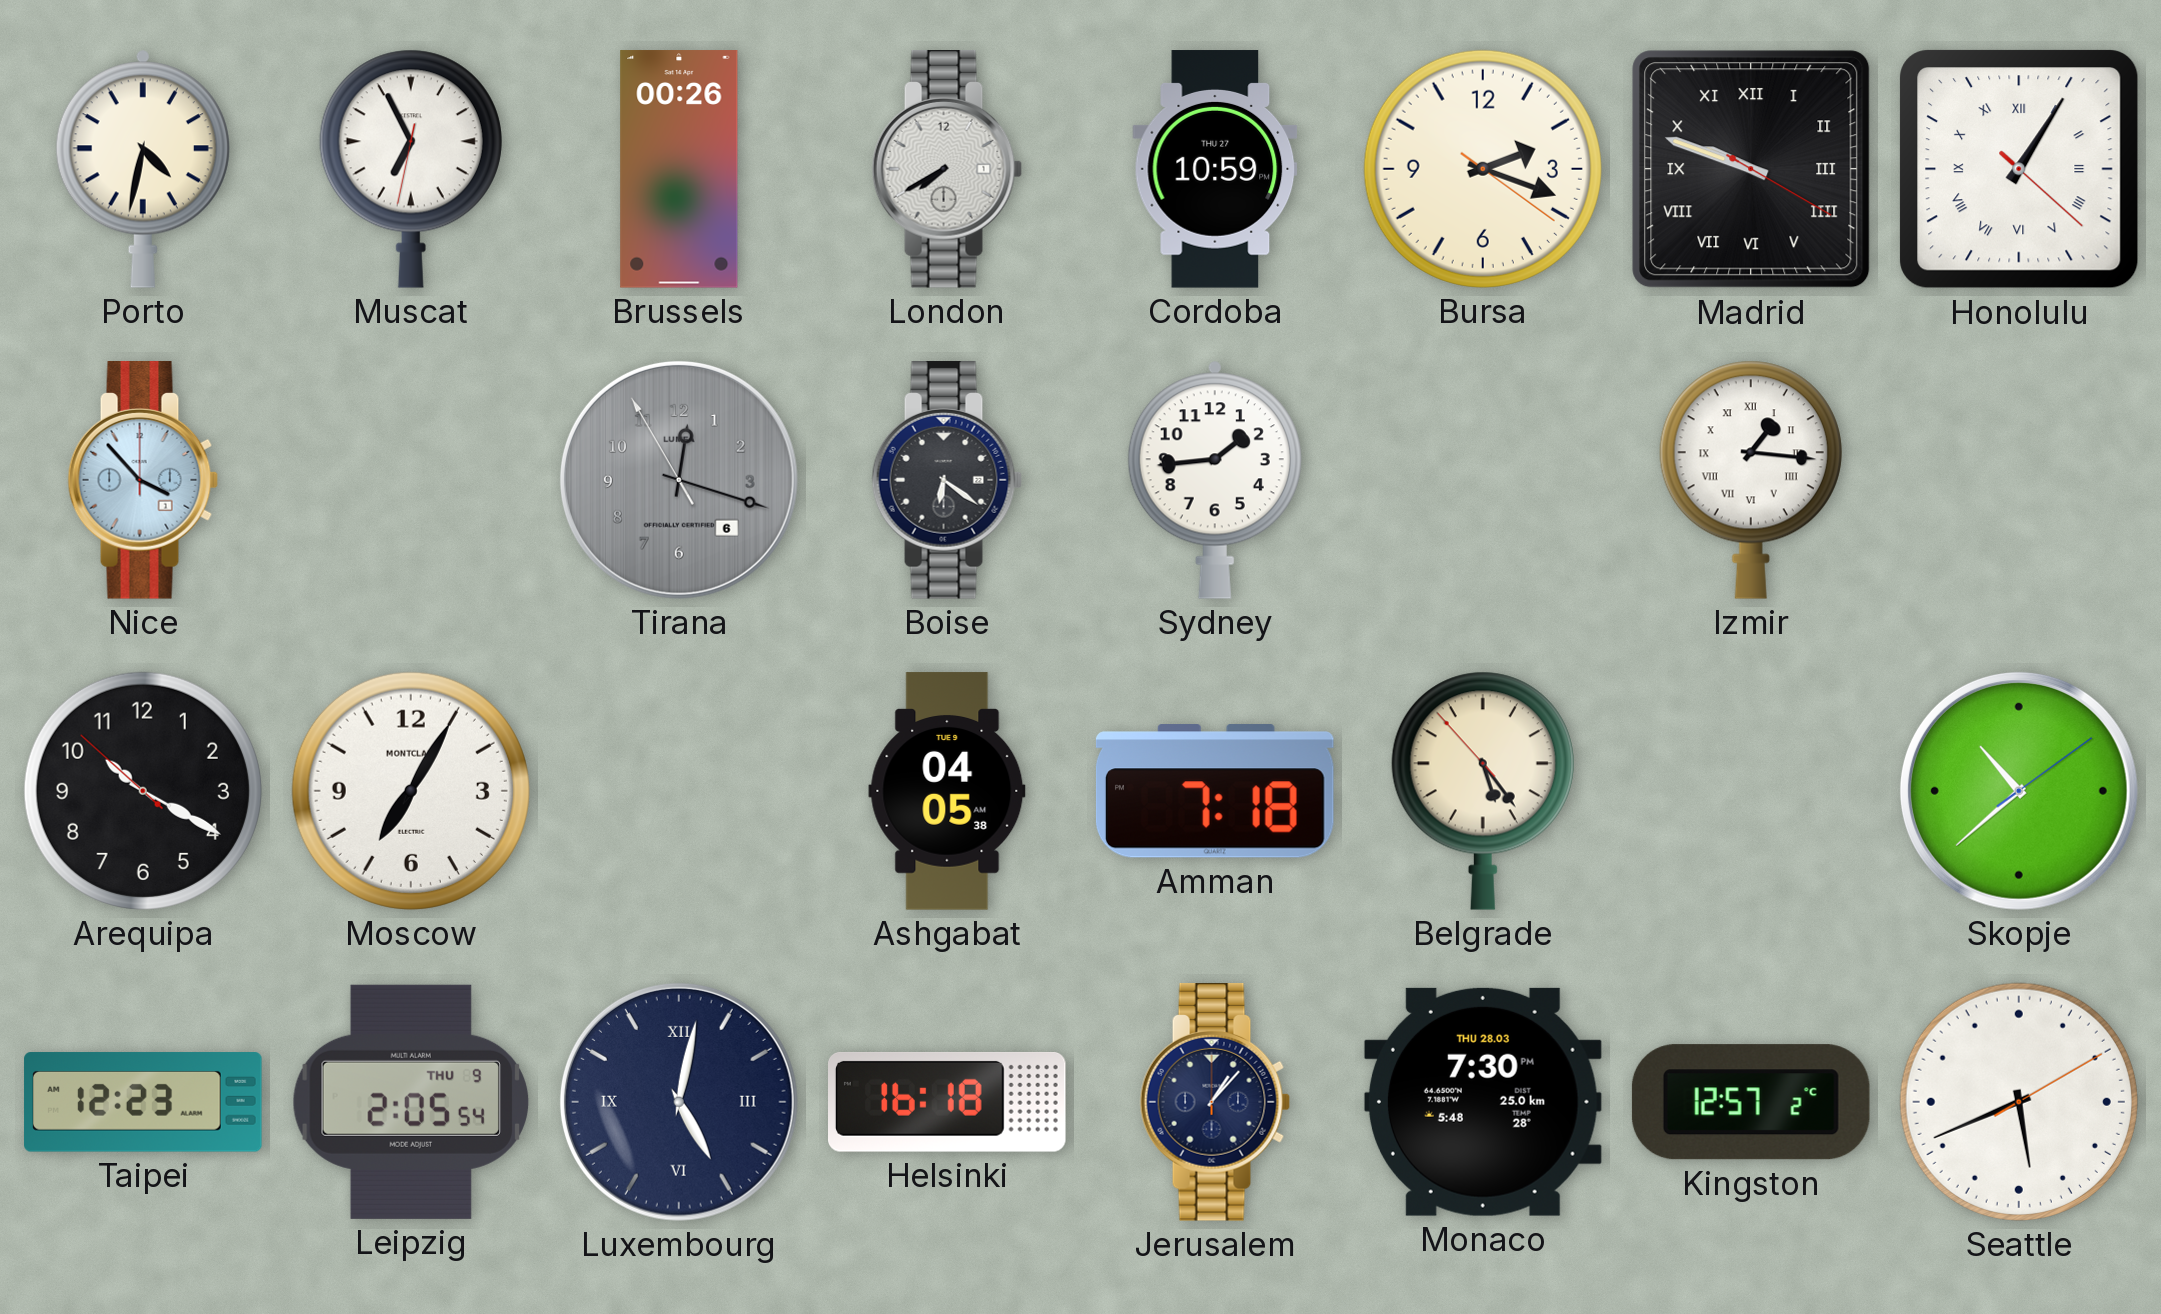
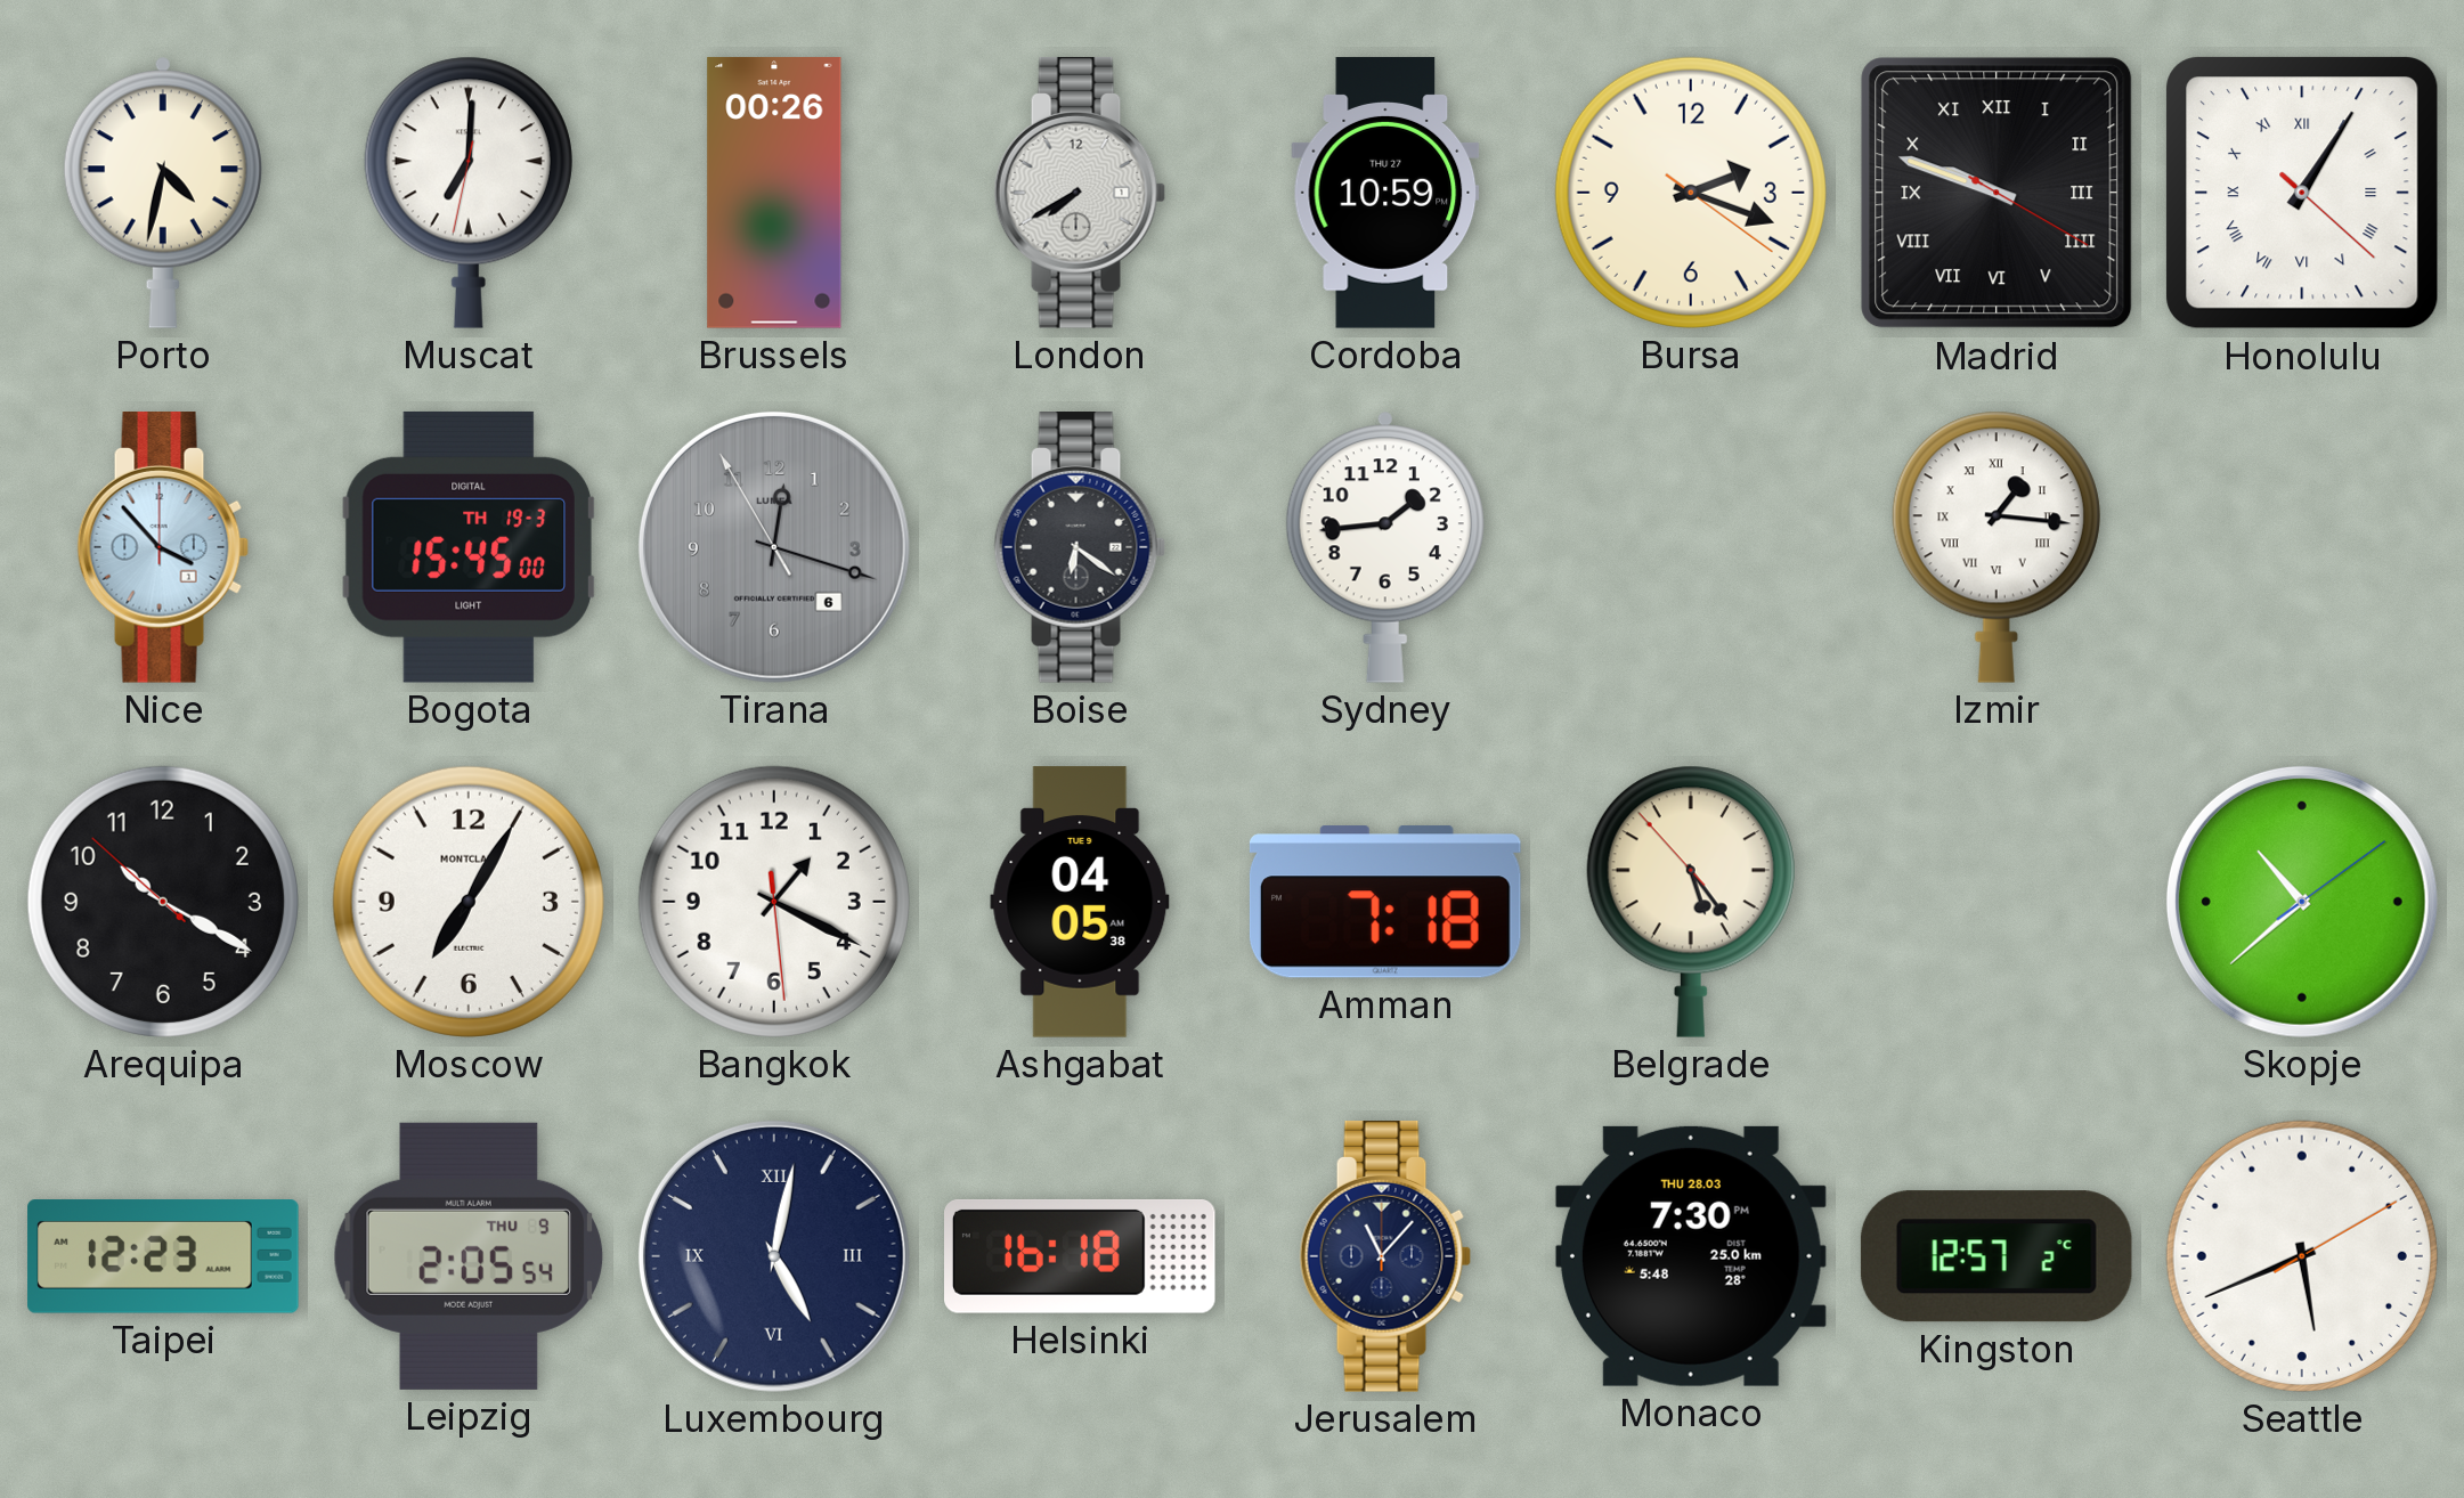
Muscat: 6:55 -> 7:00 (469, 193)
Bogota: none -> 15:45 (469, 547)
Bangkok: none -> 1:19 (774, 902)
Jerusalem: 1:07 -> 11:07 (1385, 1257)
